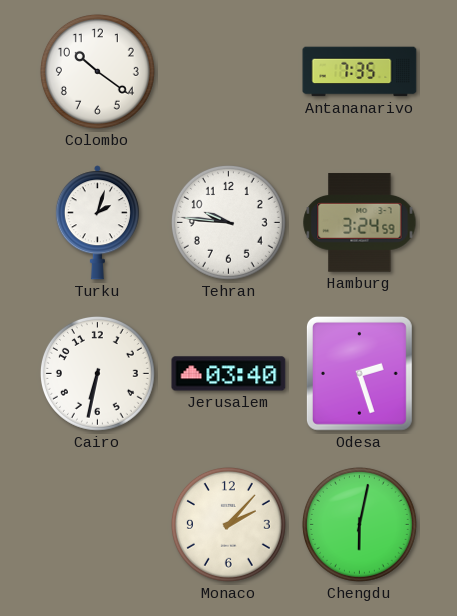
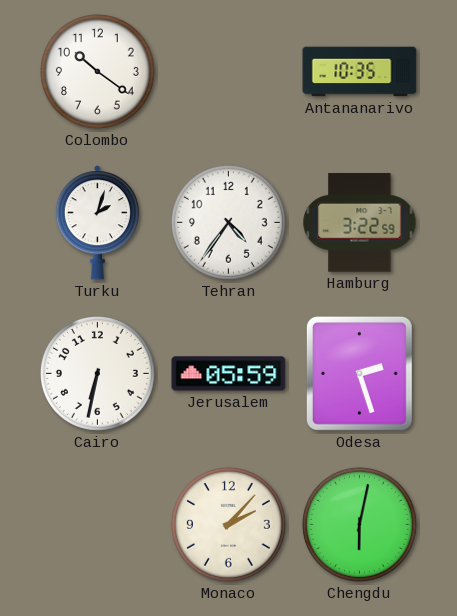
Antananarivo: 7:35 -> 10:35 (360, 72)
Tehran: 9:46 -> 4:36 (228, 222)
Hamburg: 3:24 -> 3:22 (360, 223)
Jerusalem: 03:40 -> 05:59 (229, 374)
